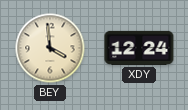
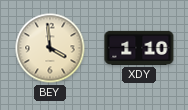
XDY: 12:24 -> 1:10 (139, 48)
